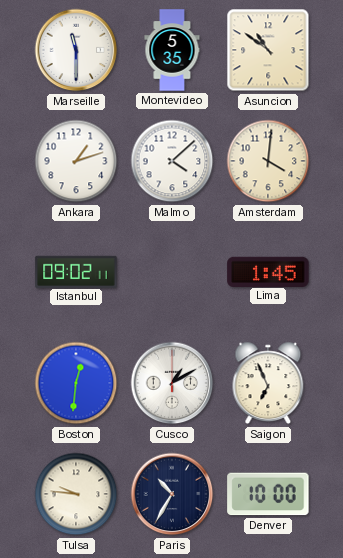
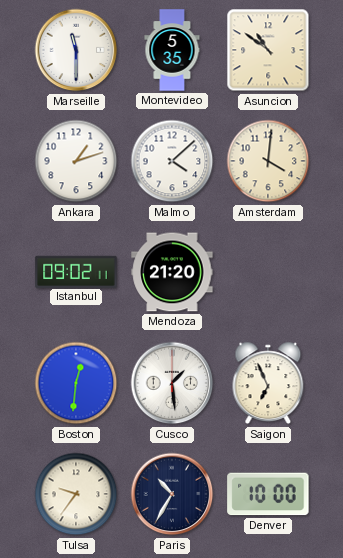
Mendoza: none -> 21:20 (172, 272)
Lima: 1:45 -> none (268, 271)
Cusco: 1:10 -> 1:29 (172, 383)
Tulsa: 9:46 -> 9:36 (76, 494)
